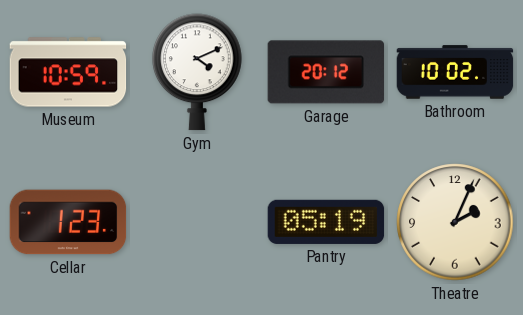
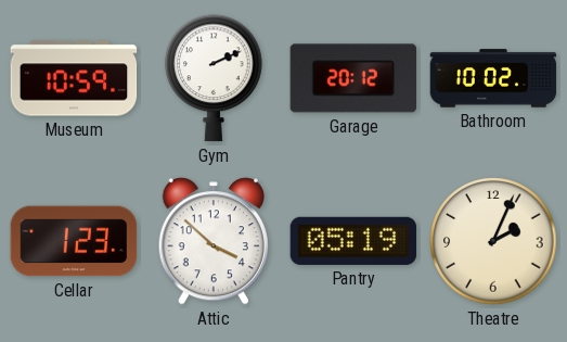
Gym: 4:11 -> 2:11 (214, 78)
Attic: none -> 3:52 (214, 241)
